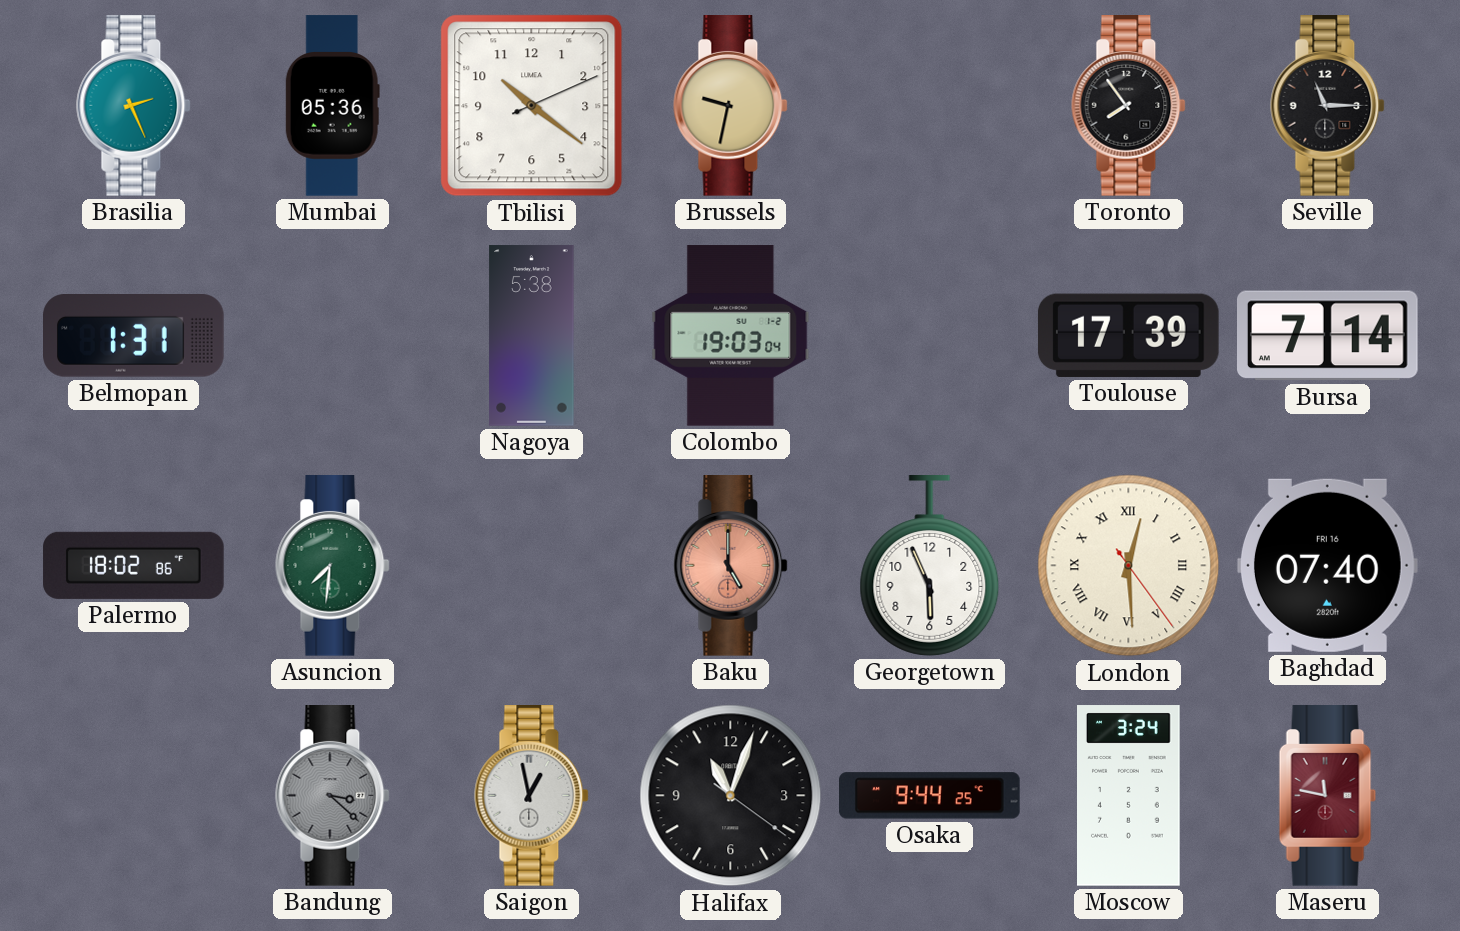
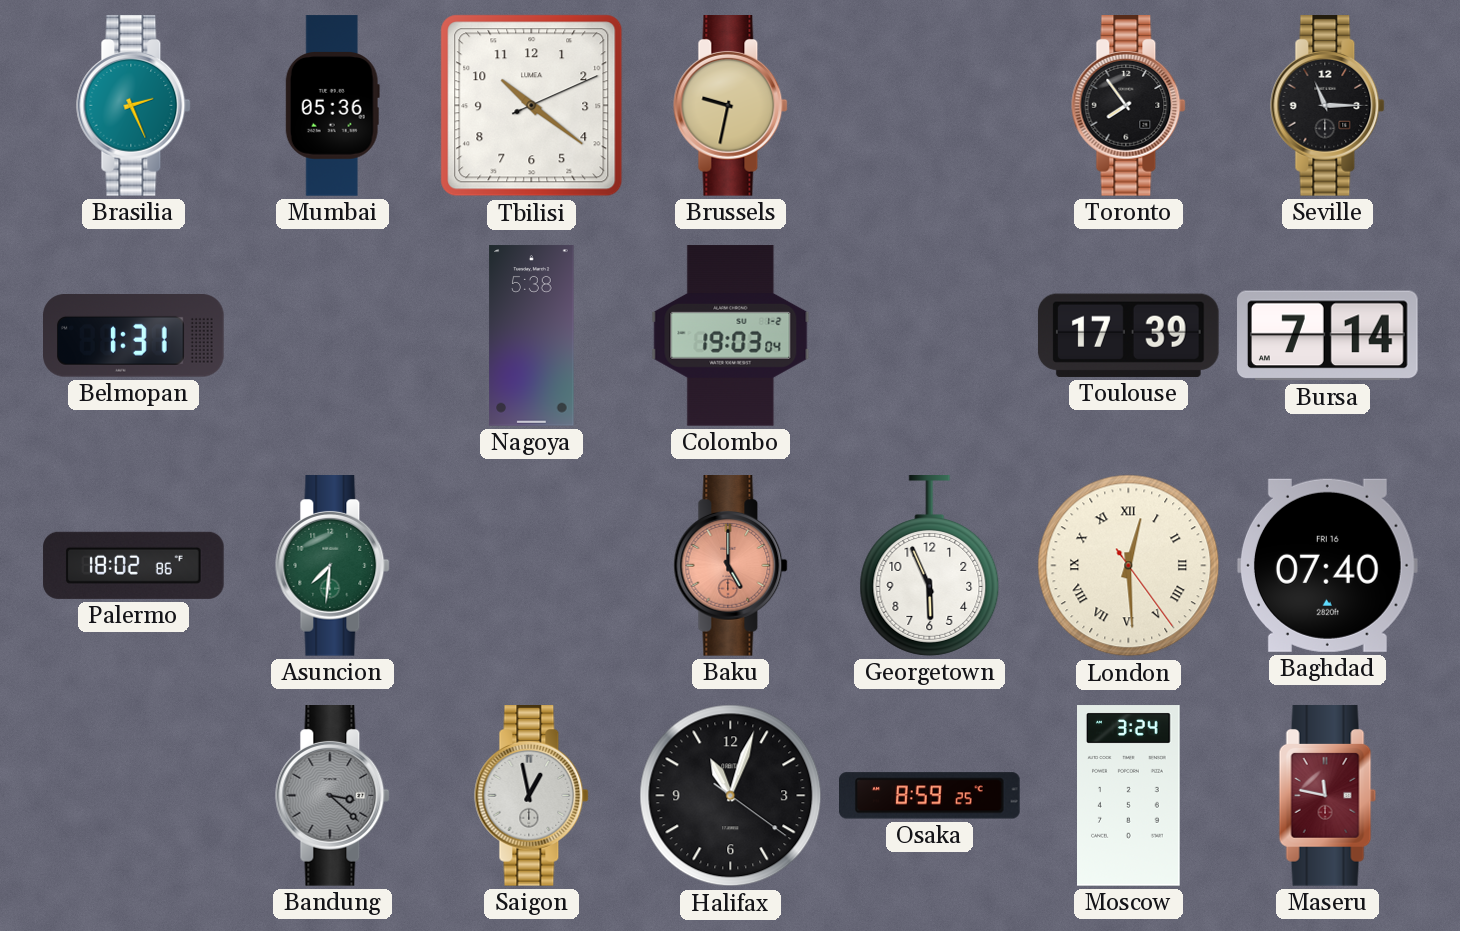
Osaka: 9:44 -> 8:59 (930, 796)
